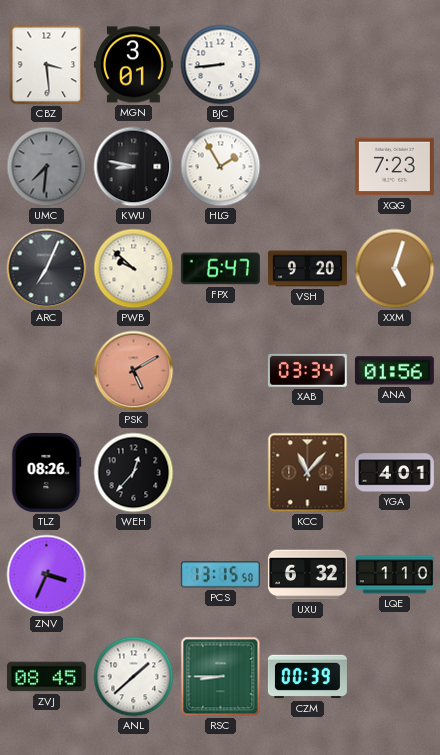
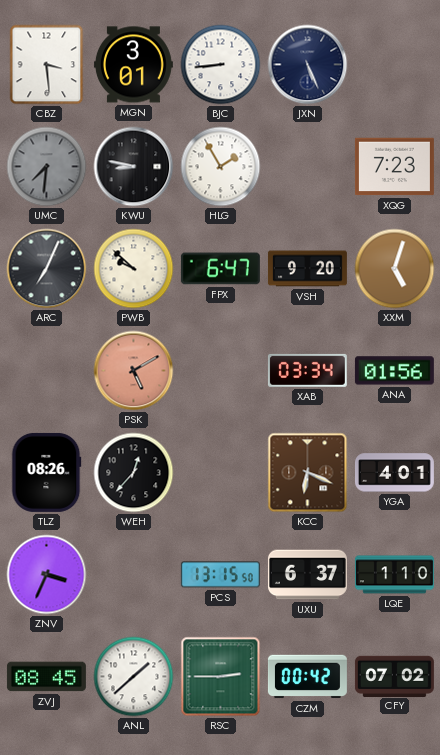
JXN: none -> 5:26 (308, 65)
KCC: 11:07 -> 6:19 (308, 473)
UXU: 6:32 -> 6:37 (307, 575)
RSC: 8:45 -> 2:45 (221, 677)
CZM: 00:39 -> 00:42 (307, 677)
CFY: none -> 07:02 (394, 676)
